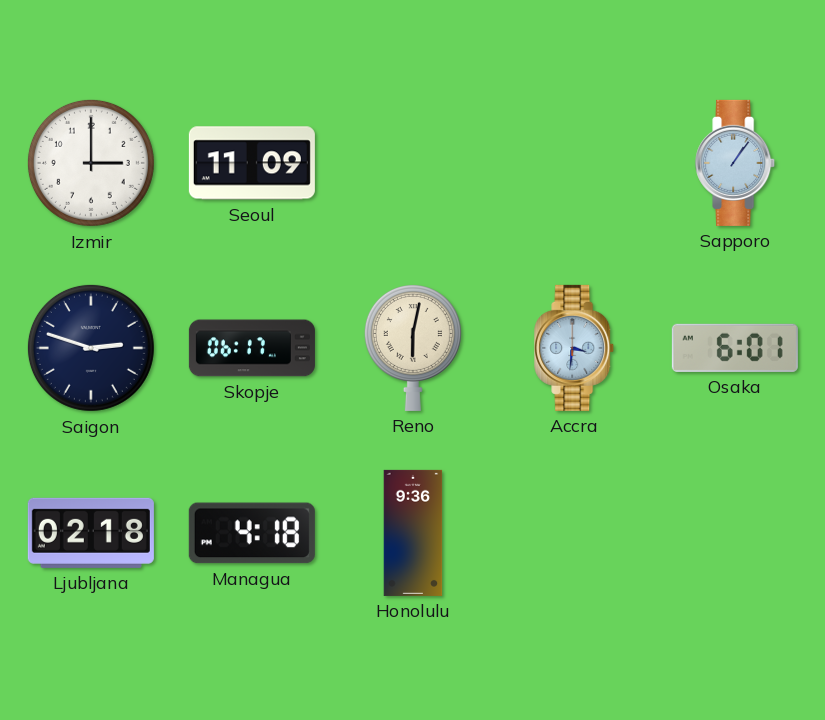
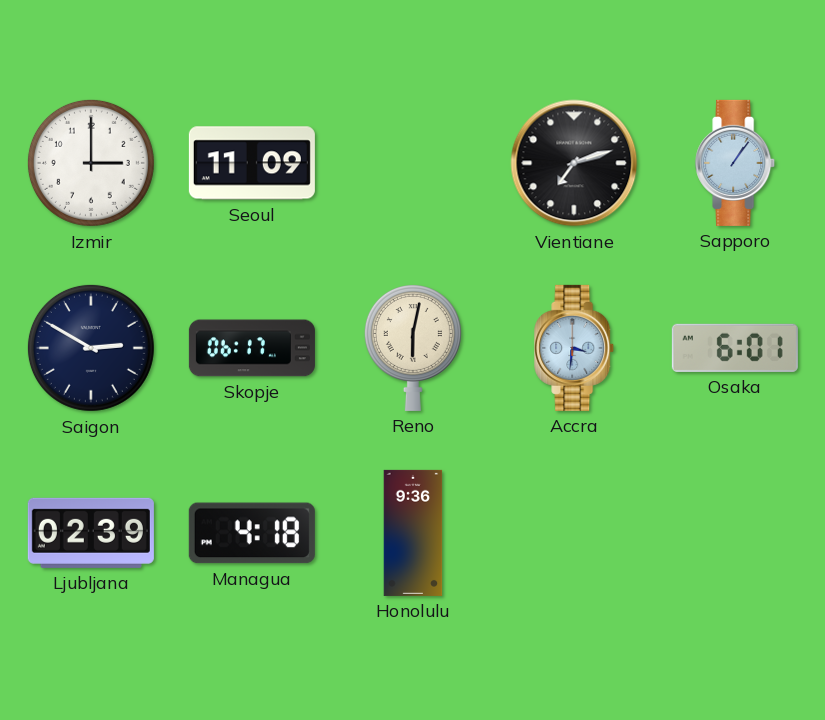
Vientiane: none -> 7:12 (574, 163)
Saigon: 2:48 -> 2:50 (91, 348)
Ljubljana: 02:18 -> 02:39 (91, 533)
